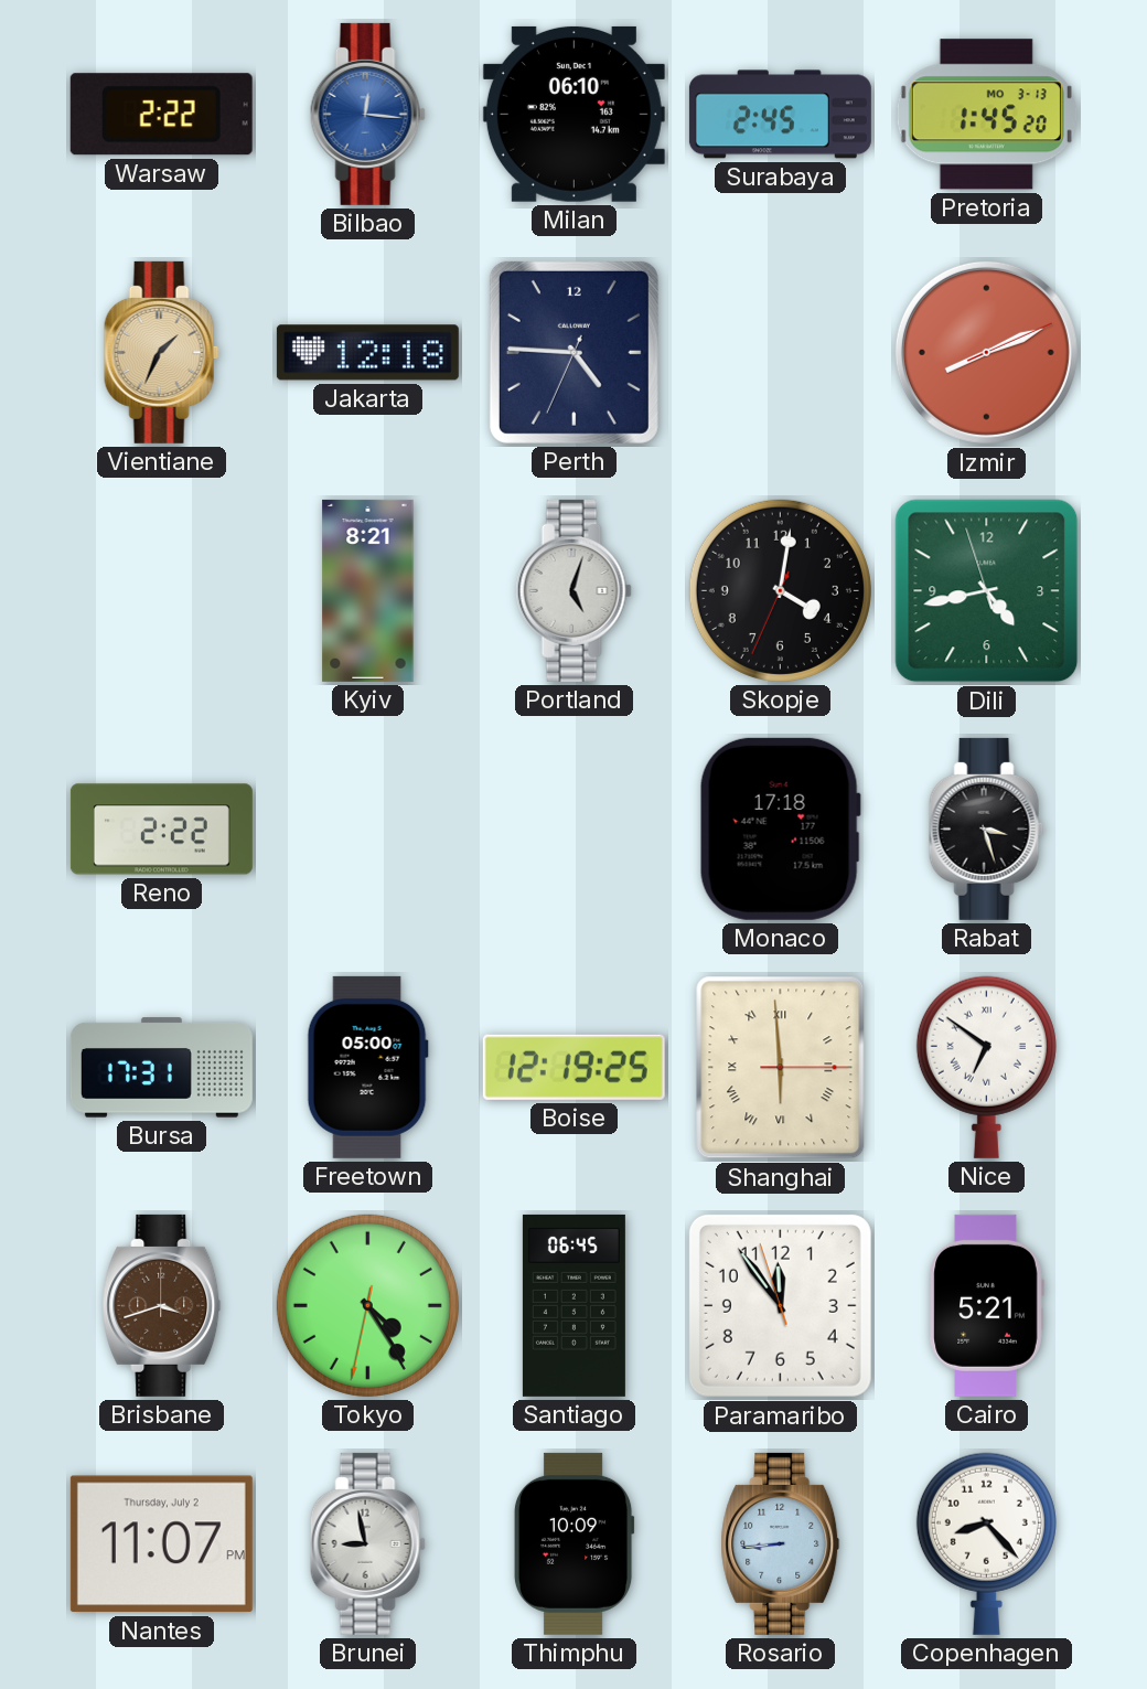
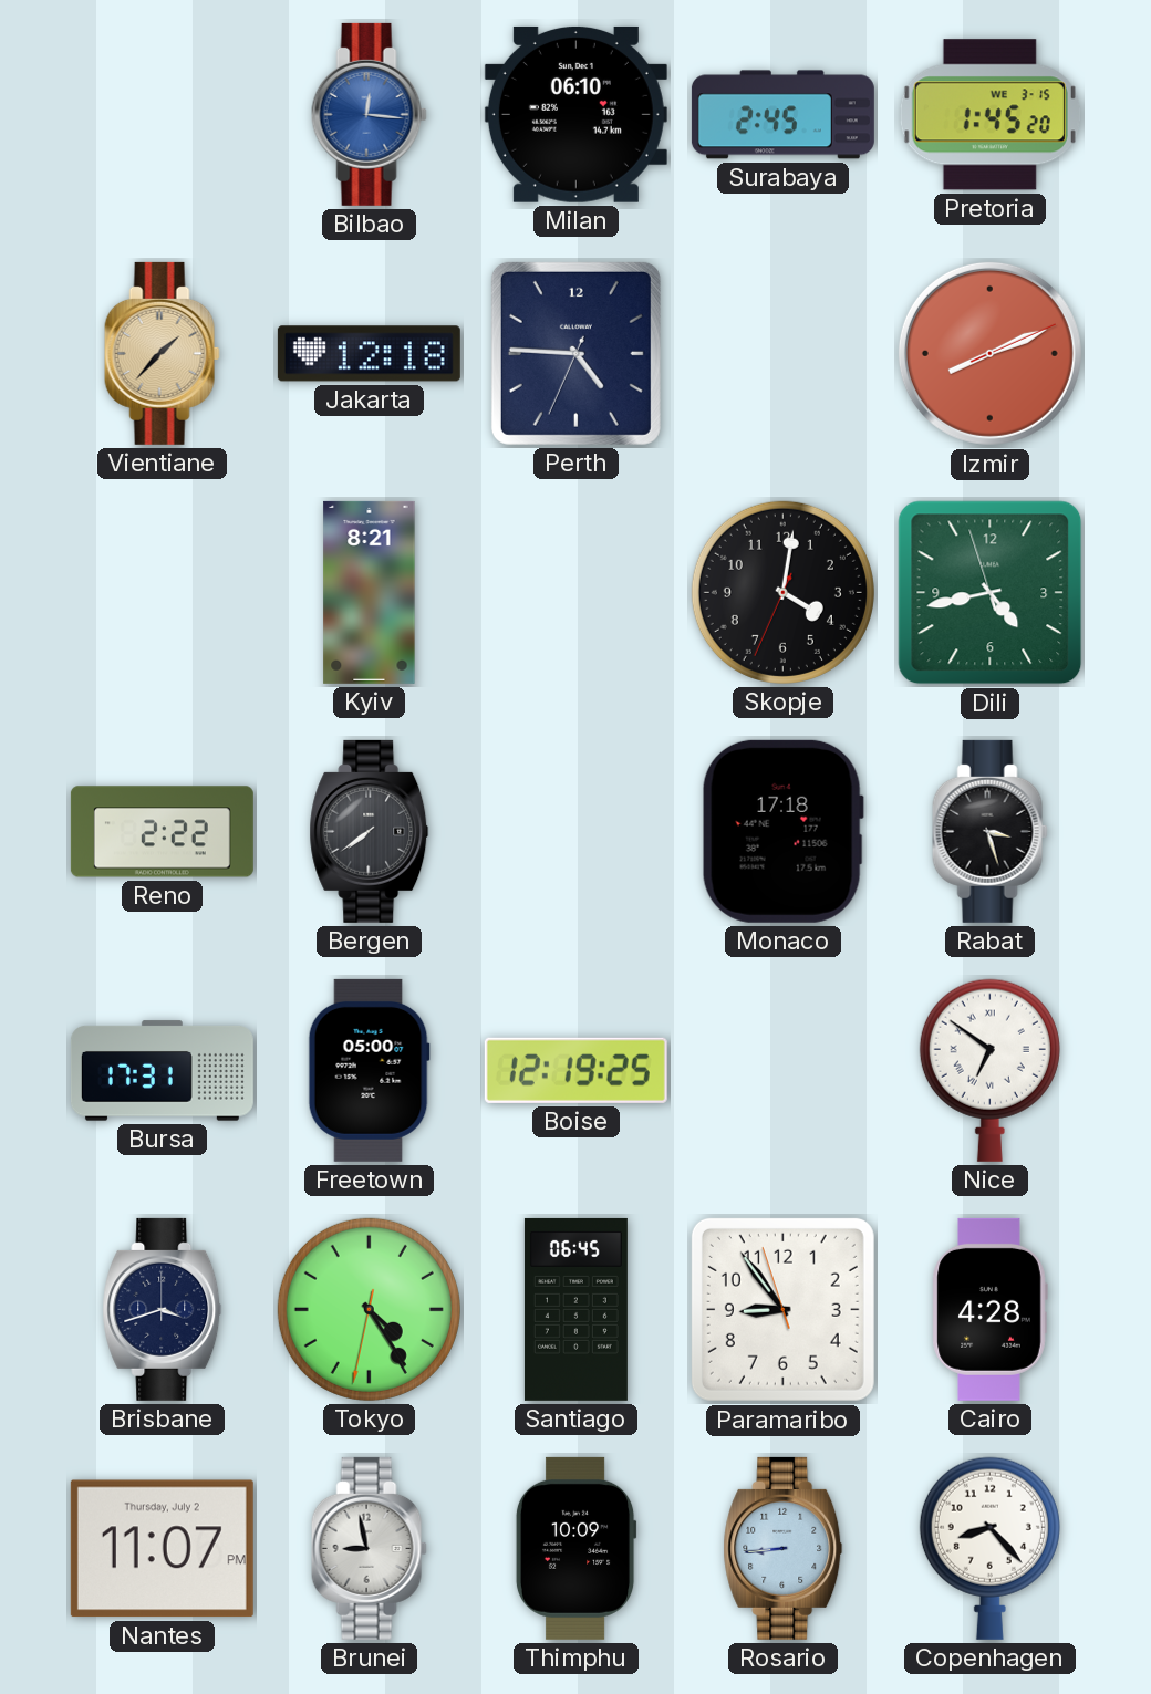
Warsaw: 2:22 -> none (161, 115)
Pretoria date: MO 3-13 -> WE 3-15 (989, 115)
Vientiane: 1:34 -> 1:37 (162, 353)
Portland: 5:03 -> none (573, 590)
Bergen: none -> 7:39 (370, 831)
Shanghai: 5:59 -> none (781, 1068)
Brisbane dial: brown -> navy (163, 1309)
Paramaribo: 11:53 -> 8:53 (782, 1309)
Cairo: 5:21 -> 4:28 (989, 1309)
